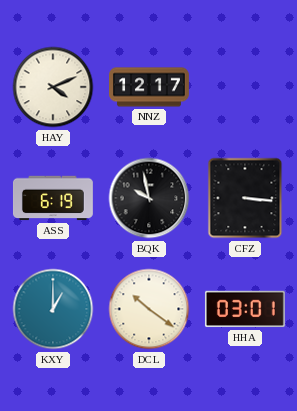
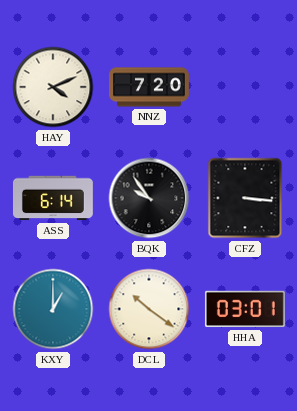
NNZ: 12:17 -> 7:20 (150, 87)
ASS: 6:19 -> 6:14 (53, 198)
BQK: 9:58 -> 9:54 (149, 198)
